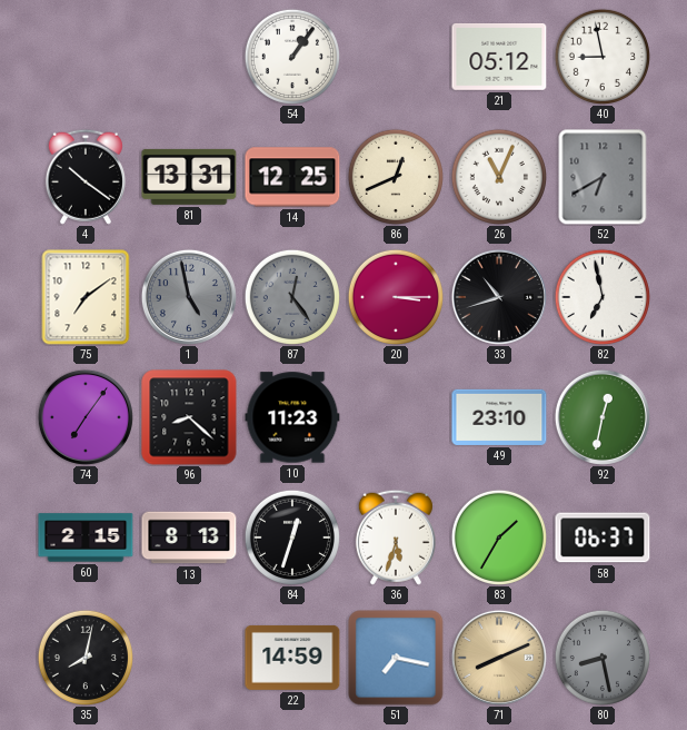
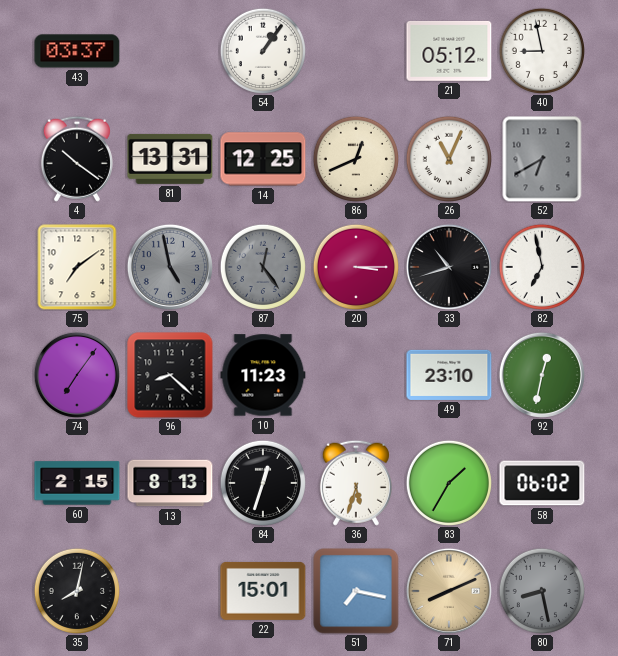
43: none -> 03:37 (77, 51)
58: 06:37 -> 06:02 (542, 483)
22: 14:59 -> 15:01 (263, 591)
